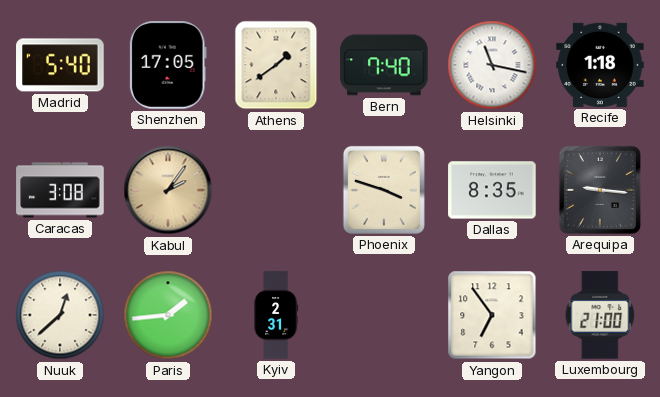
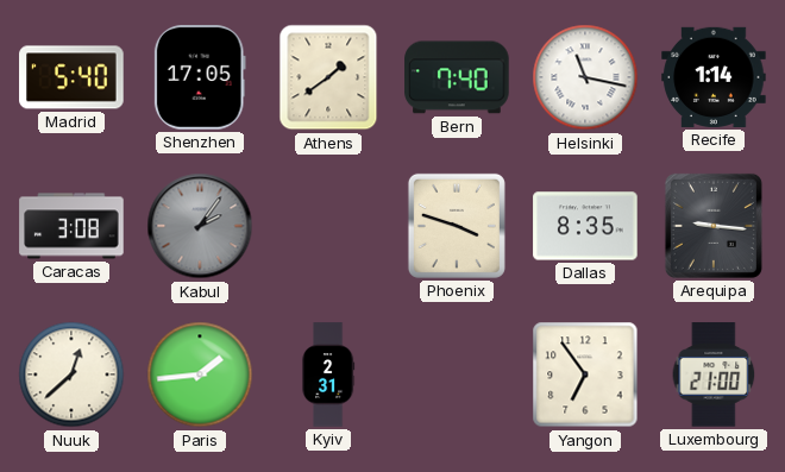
Recife: 1:18 -> 1:14 (714, 77)
Kabul dial: champagne -> grey (200, 226)
